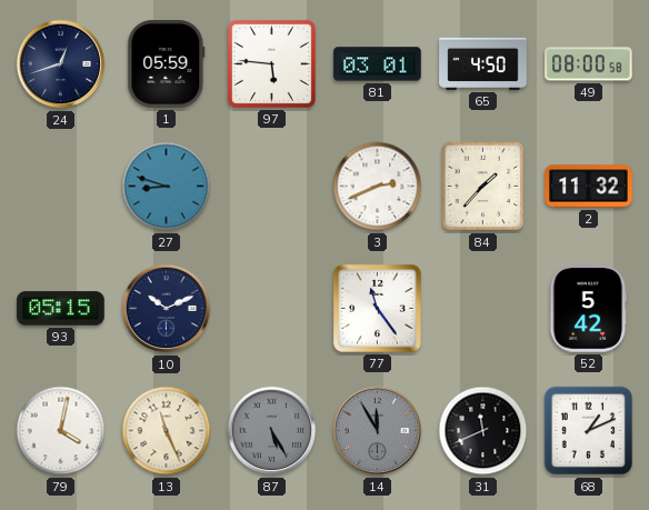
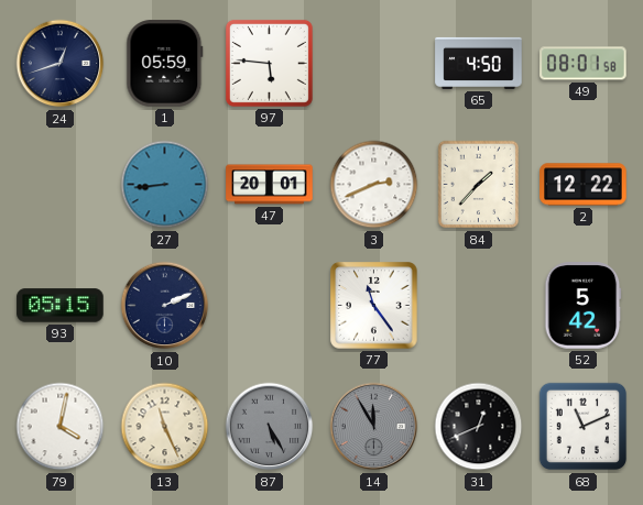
81: 03:01 -> none (378, 64)
49: 08:00 -> 08:01 (584, 64)
27: 8:48 -> 8:44 (165, 185)
47: none -> 20:01 (270, 185)
2: 11:32 -> 12:22 (584, 185)
10: 10:11 -> 2:11 (165, 306)
31: 11:41 -> 12:41 (479, 427)
68: 1:11 -> 11:11 (584, 427)
